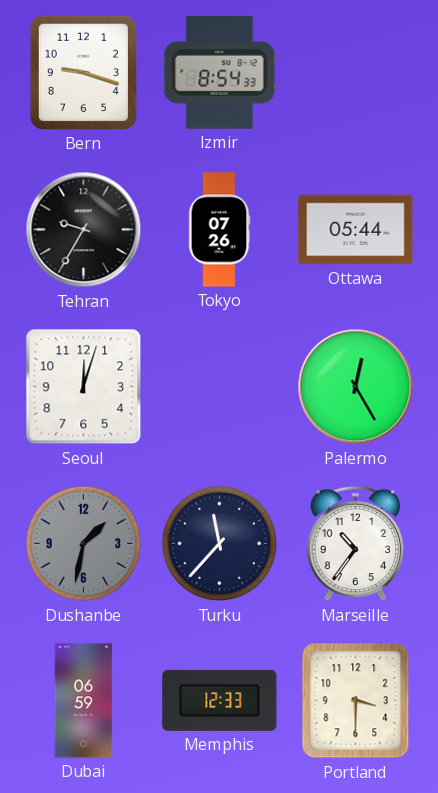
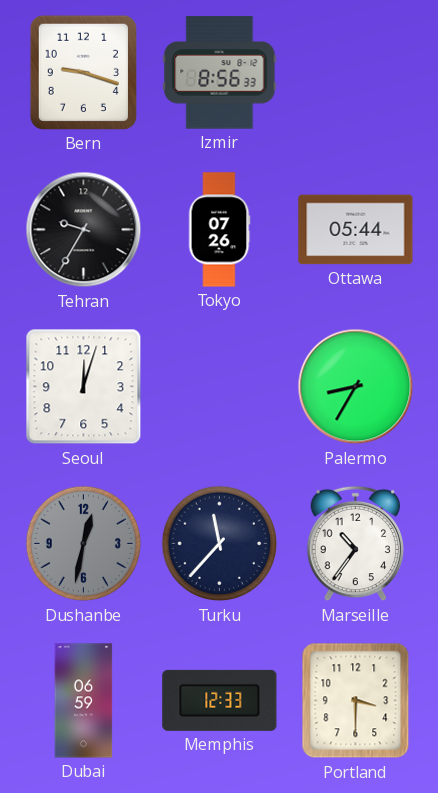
Izmir: 8:54 -> 8:56 (220, 73)
Palermo: 12:25 -> 8:35 (356, 387)
Dushanbe: 1:32 -> 12:32 (84, 544)
